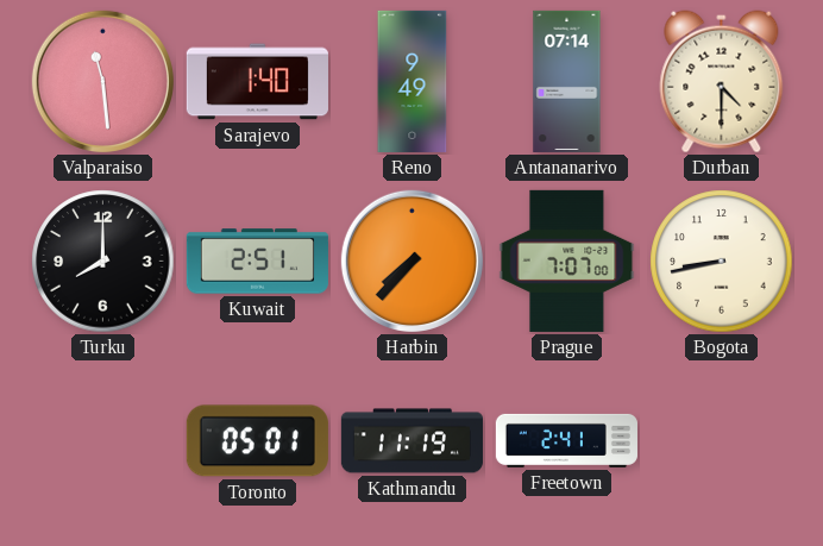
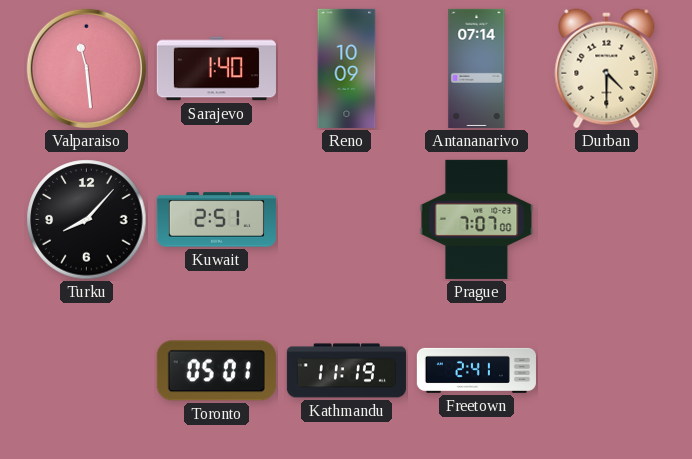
Reno: 9:49 -> 10:09 (347, 68)
Turku: 8:00 -> 8:07 (87, 220)
Harbin: 7:37 -> none (411, 261)
Bogota: 8:43 -> none (722, 262)
